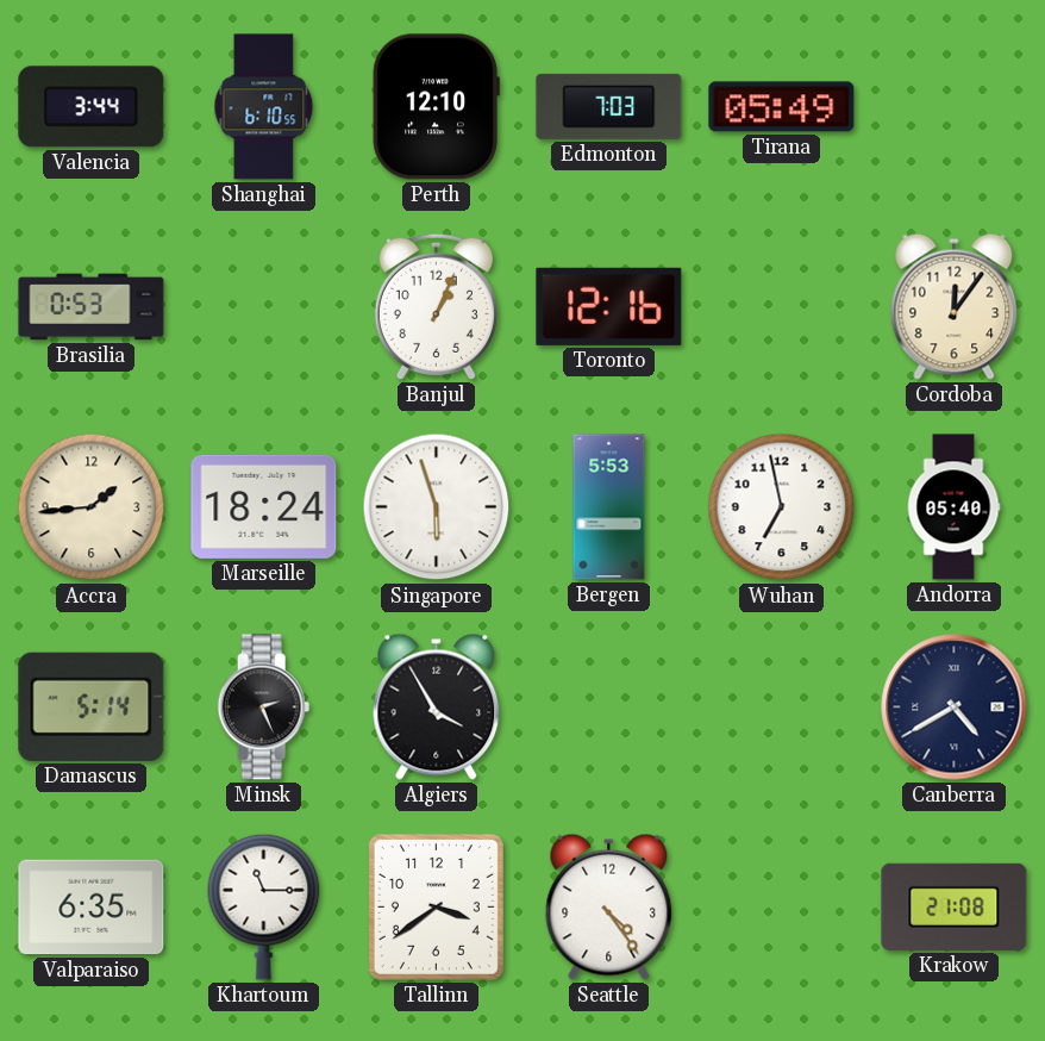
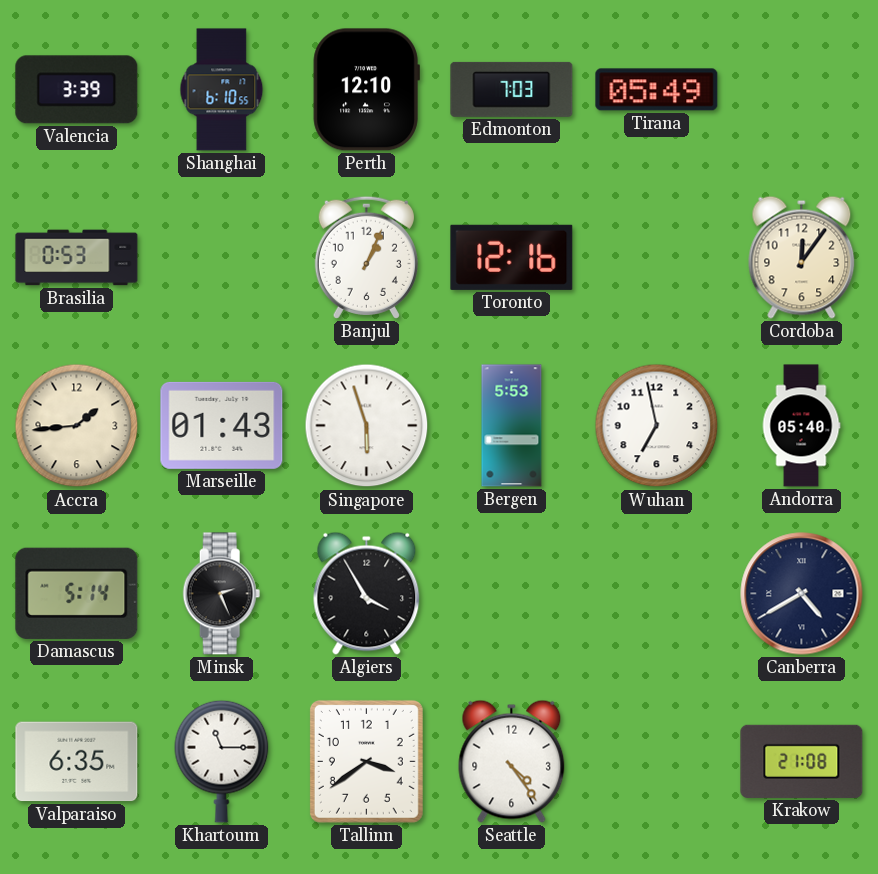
Valencia: 3:44 -> 3:39 (77, 90)
Marseille: 18:24 -> 01:43 (222, 425)
